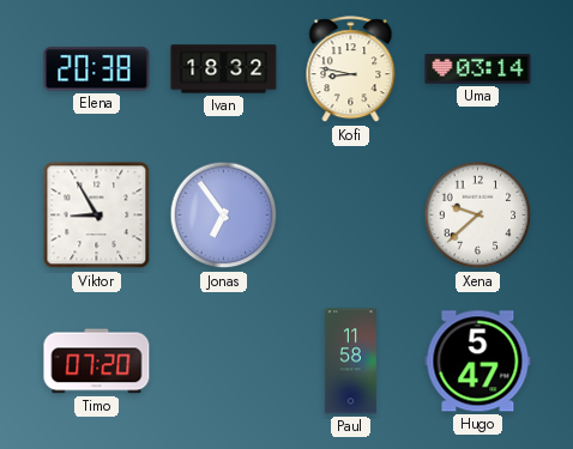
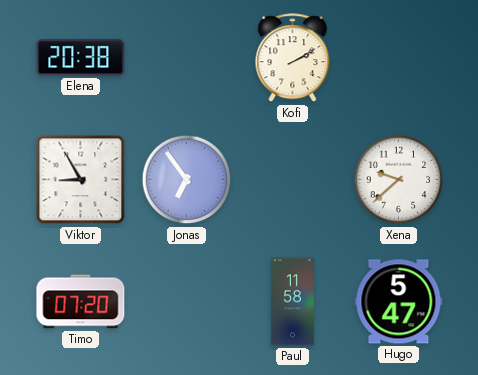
Ivan: 18:32 -> none (224, 69)
Kofi: 8:47 -> 2:10 (293, 58)
Uma: 03:14 -> none (478, 69)
